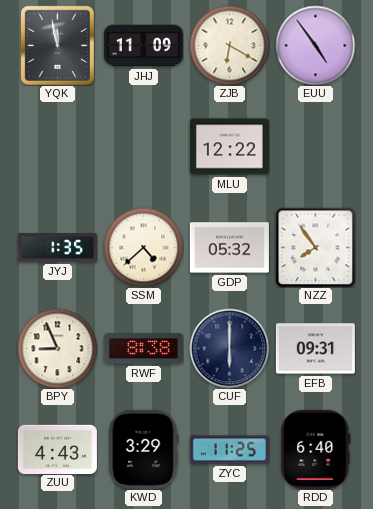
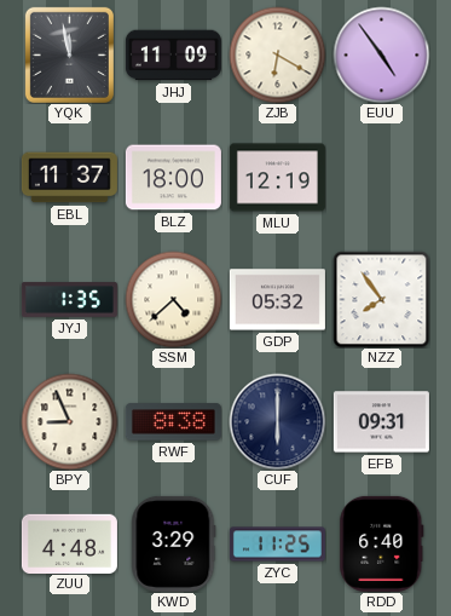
EBL: none -> 11:37 (69, 178)
BLZ: none -> 18:00 (173, 178)
MLU: 12:22 -> 12:19 (277, 178)
ZUU: 4:43 -> 4:48 (69, 543)
